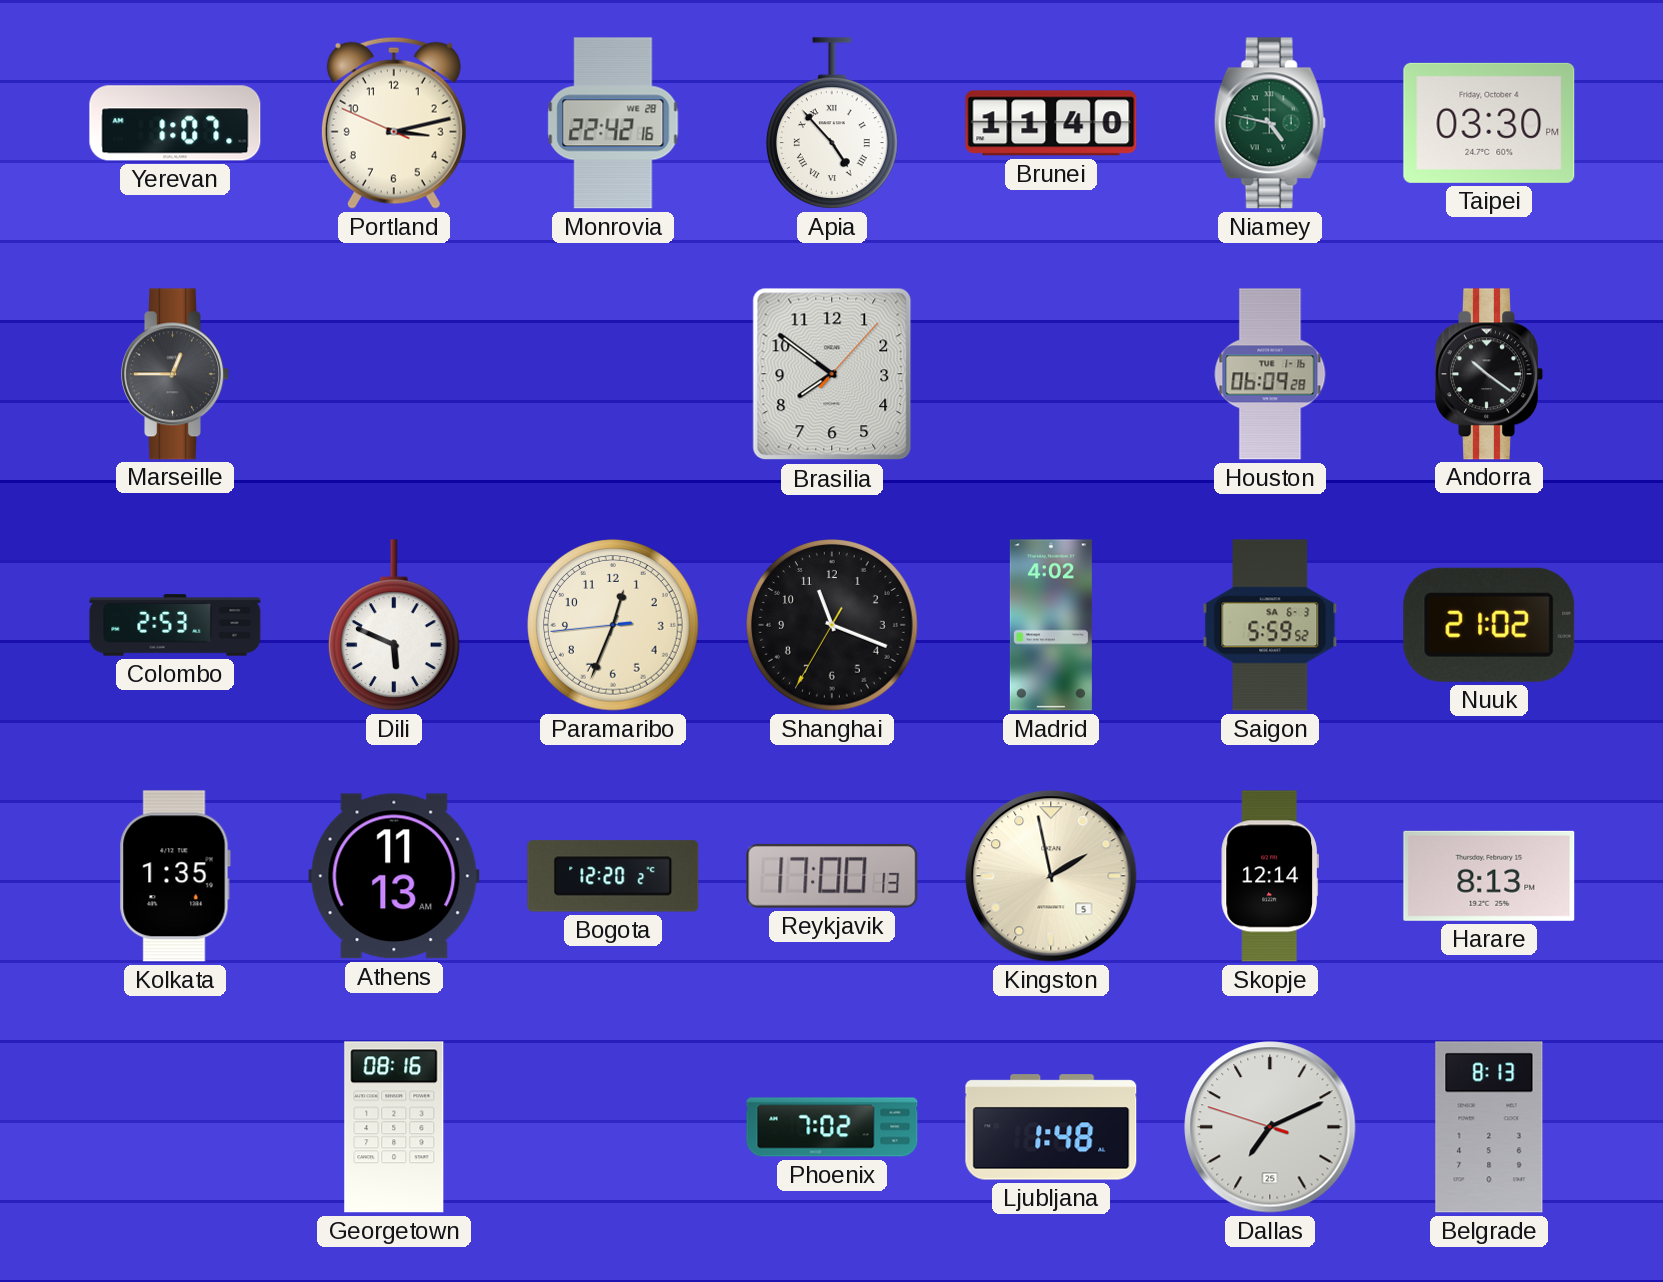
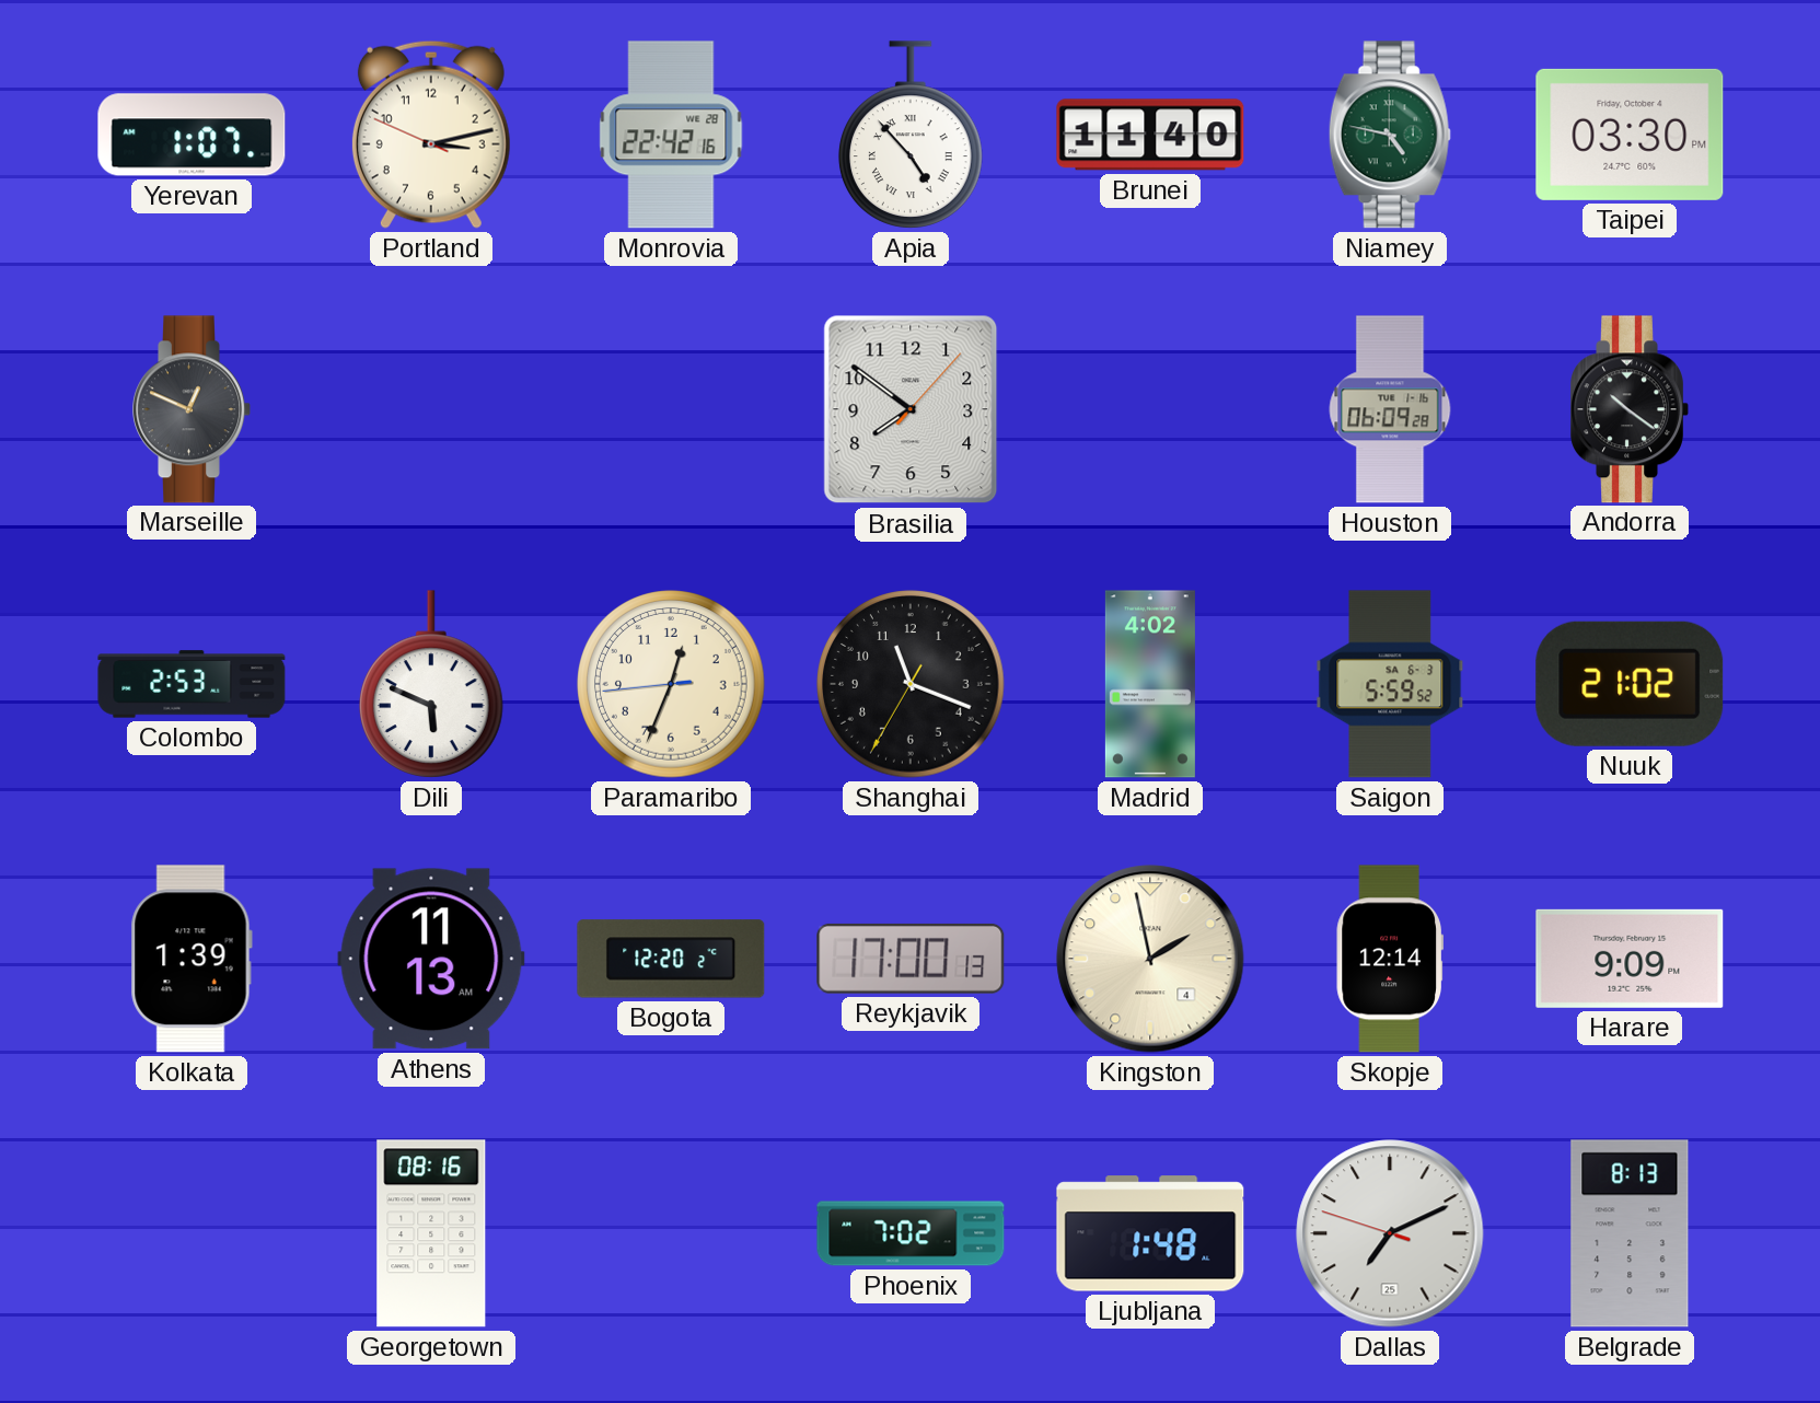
Marseille: 12:45 -> 12:49 (192, 409)
Kolkata: 1:35 -> 1:39 (192, 959)
Kingston date: 5 -> 4 (1150, 959)
Harare: 8:13 -> 9:09 (1630, 959)
